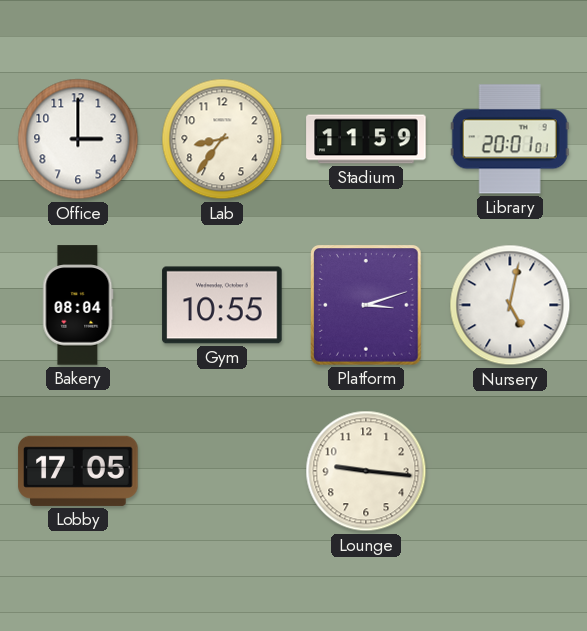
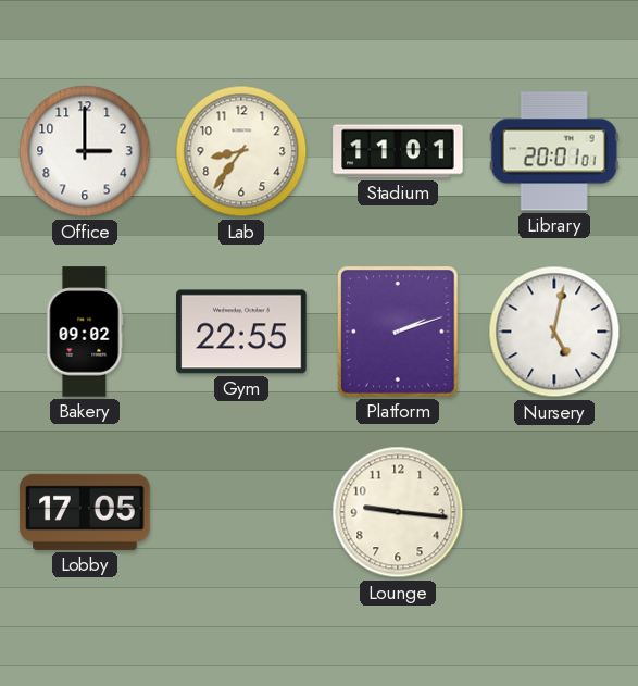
Stadium: 11:59 -> 11:01 (398, 151)
Bakery: 08:04 -> 09:02 (85, 332)
Gym: 10:55 -> 22:55 (241, 332)
Platform: 3:12 -> 2:12 (399, 332)
